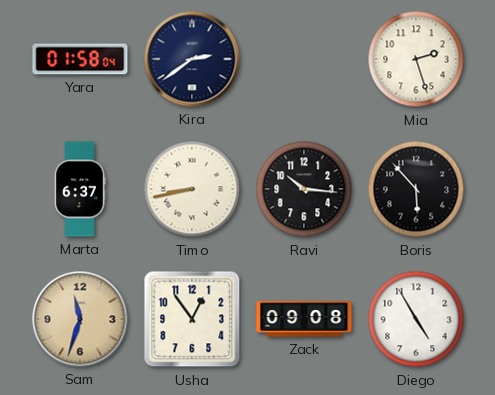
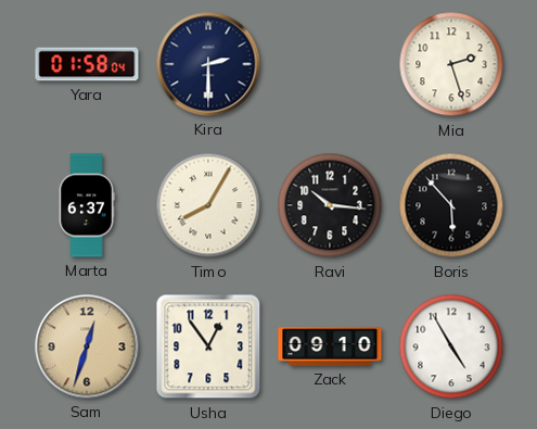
Kira: 2:39 -> 2:30 (208, 64)
Timo: 8:43 -> 8:05 (208, 205)
Sam: 11:33 -> 12:33 (87, 346)
Zack: 09:08 -> 09:10 (330, 346)
